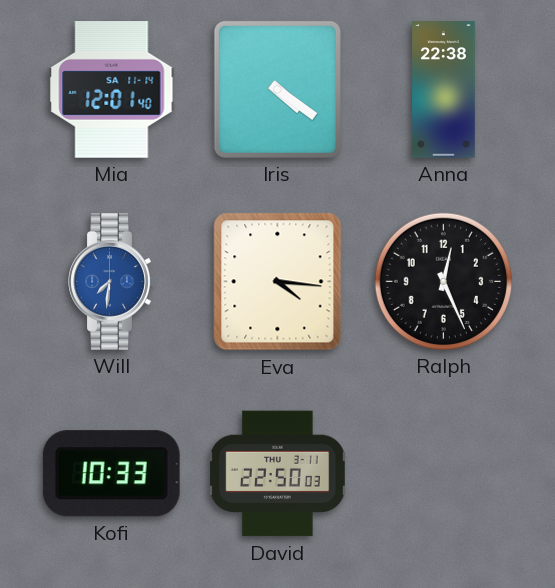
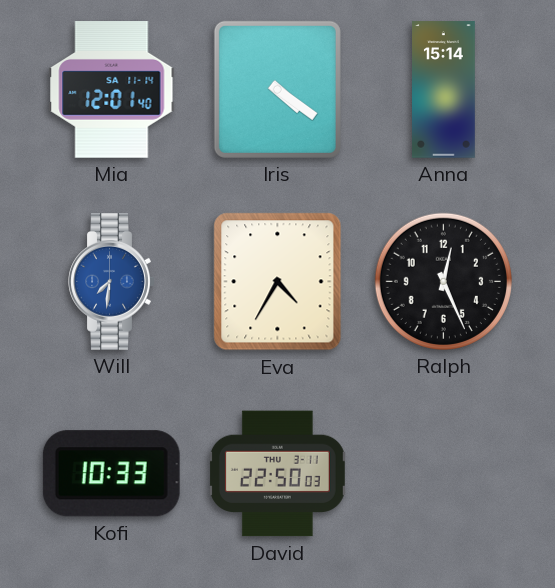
Anna: 22:38 -> 15:14 (444, 90)
Eva: 4:16 -> 4:35 (278, 282)
